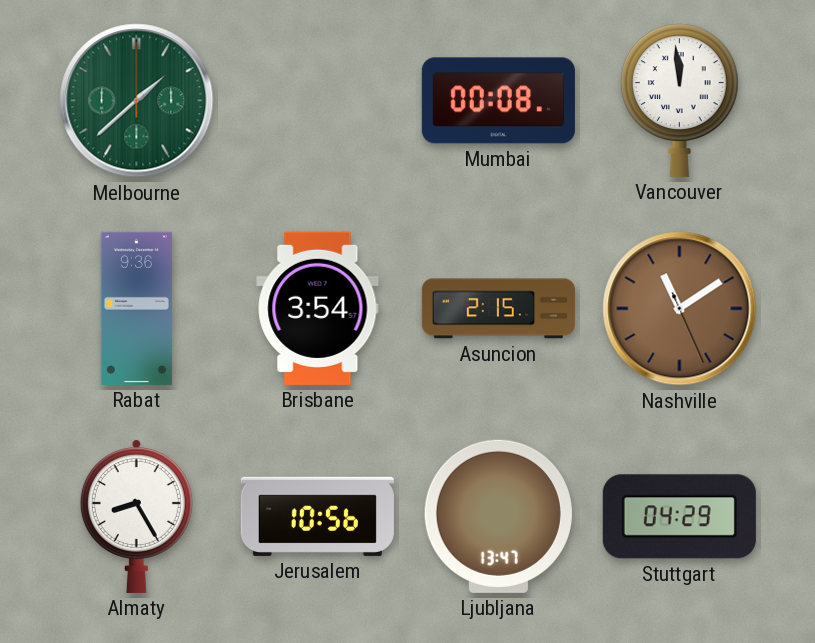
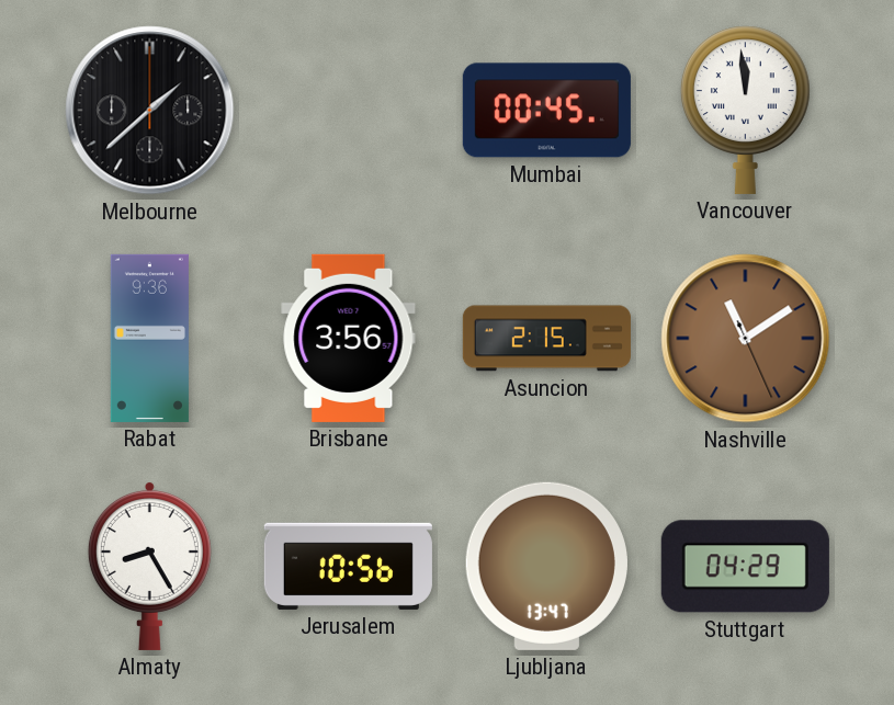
Melbourne dial: green -> black (150, 111)
Mumbai: 00:08 -> 00:45 (546, 111)
Brisbane: 3:54 -> 3:56 (349, 338)
